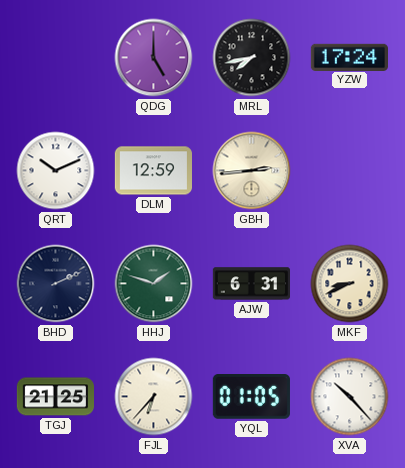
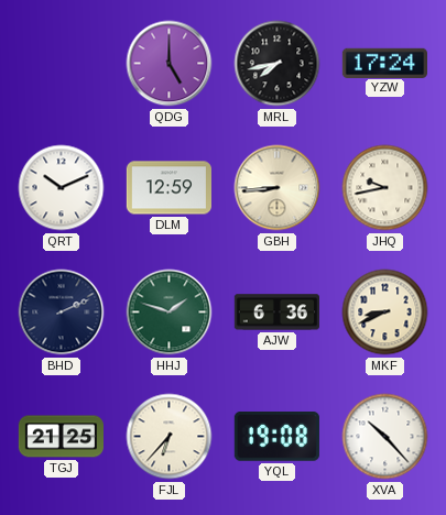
GBH: 2:44 -> 8:44 (278, 188)
JHQ: none -> 9:43 (385, 188)
AJW: 6:31 -> 6:36 (276, 313)
YQL: 01:05 -> 19:08 (276, 437)
